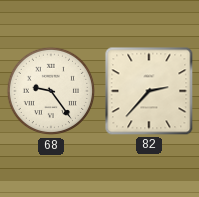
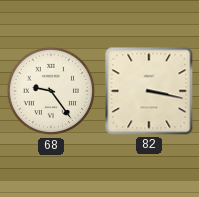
82: 2:37 -> 3:17 (149, 91)
